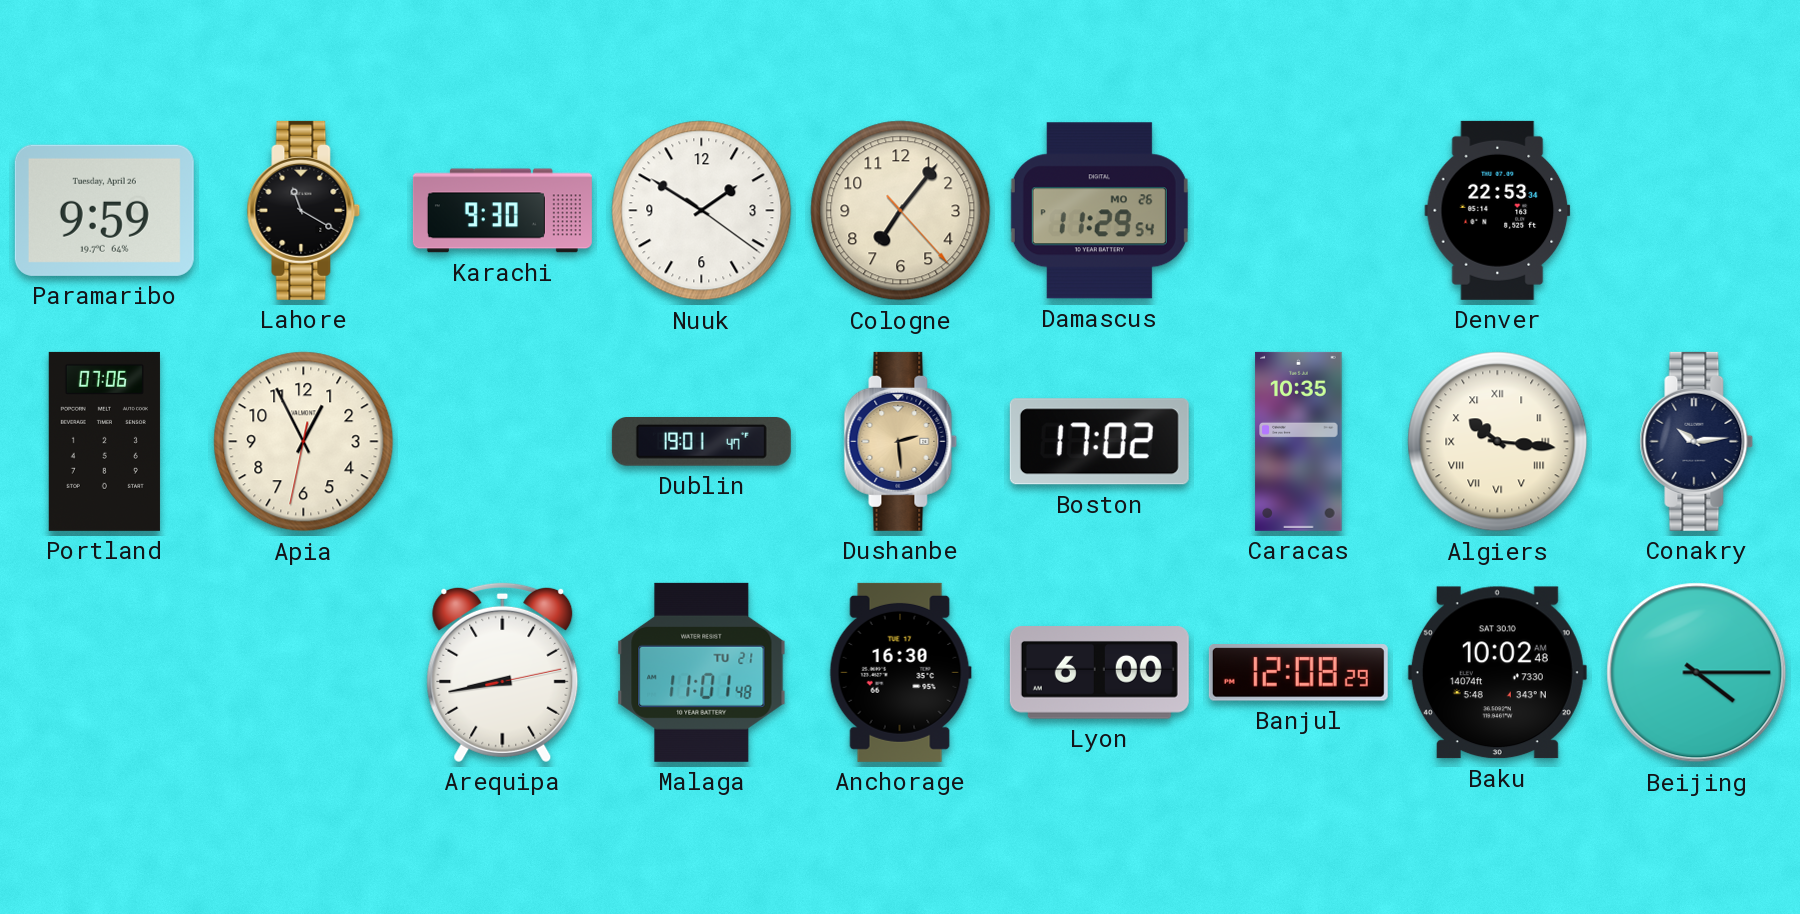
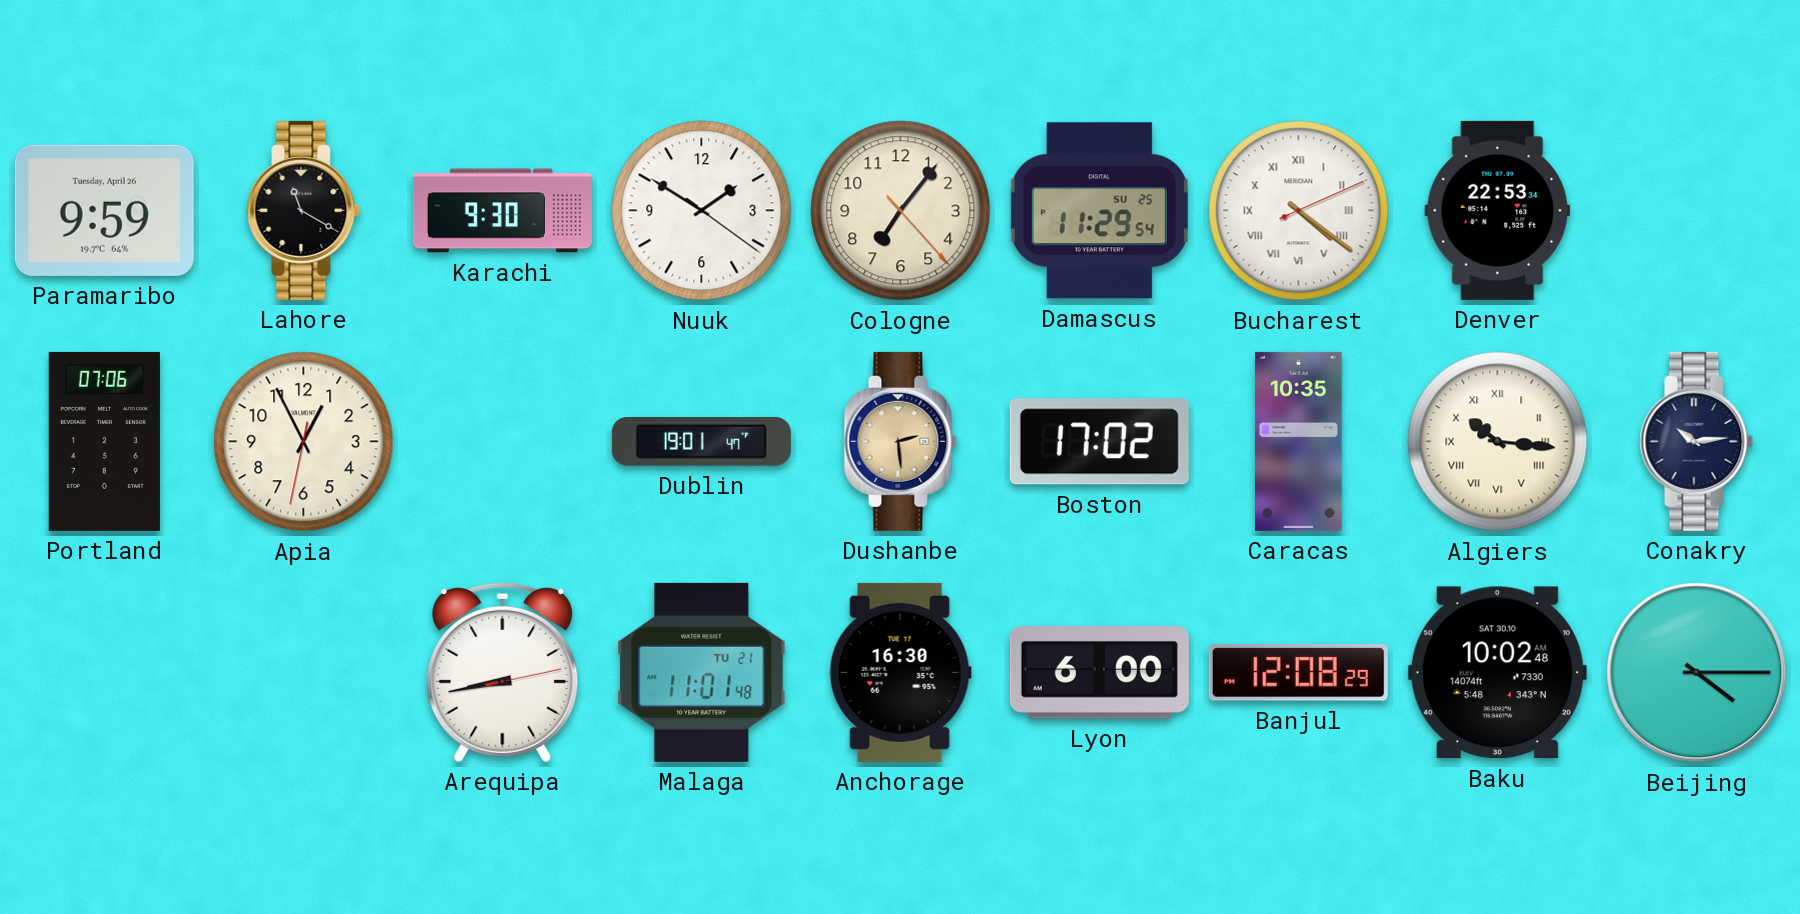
Damascus date: MO 26 -> SU 25 (1099, 211)
Bucharest: none -> 4:21 (1299, 211)
